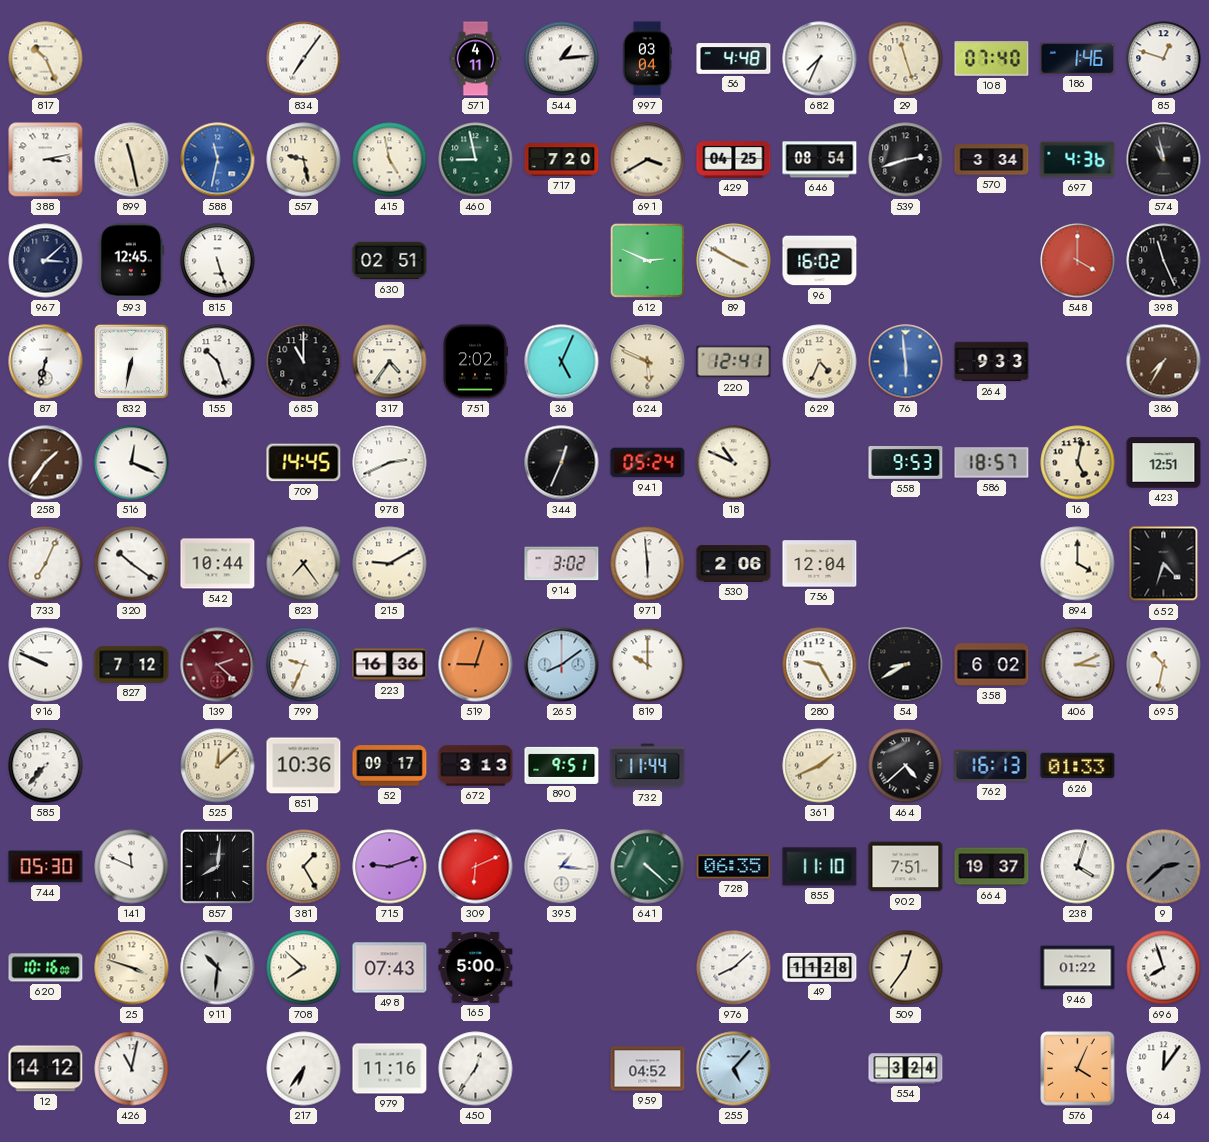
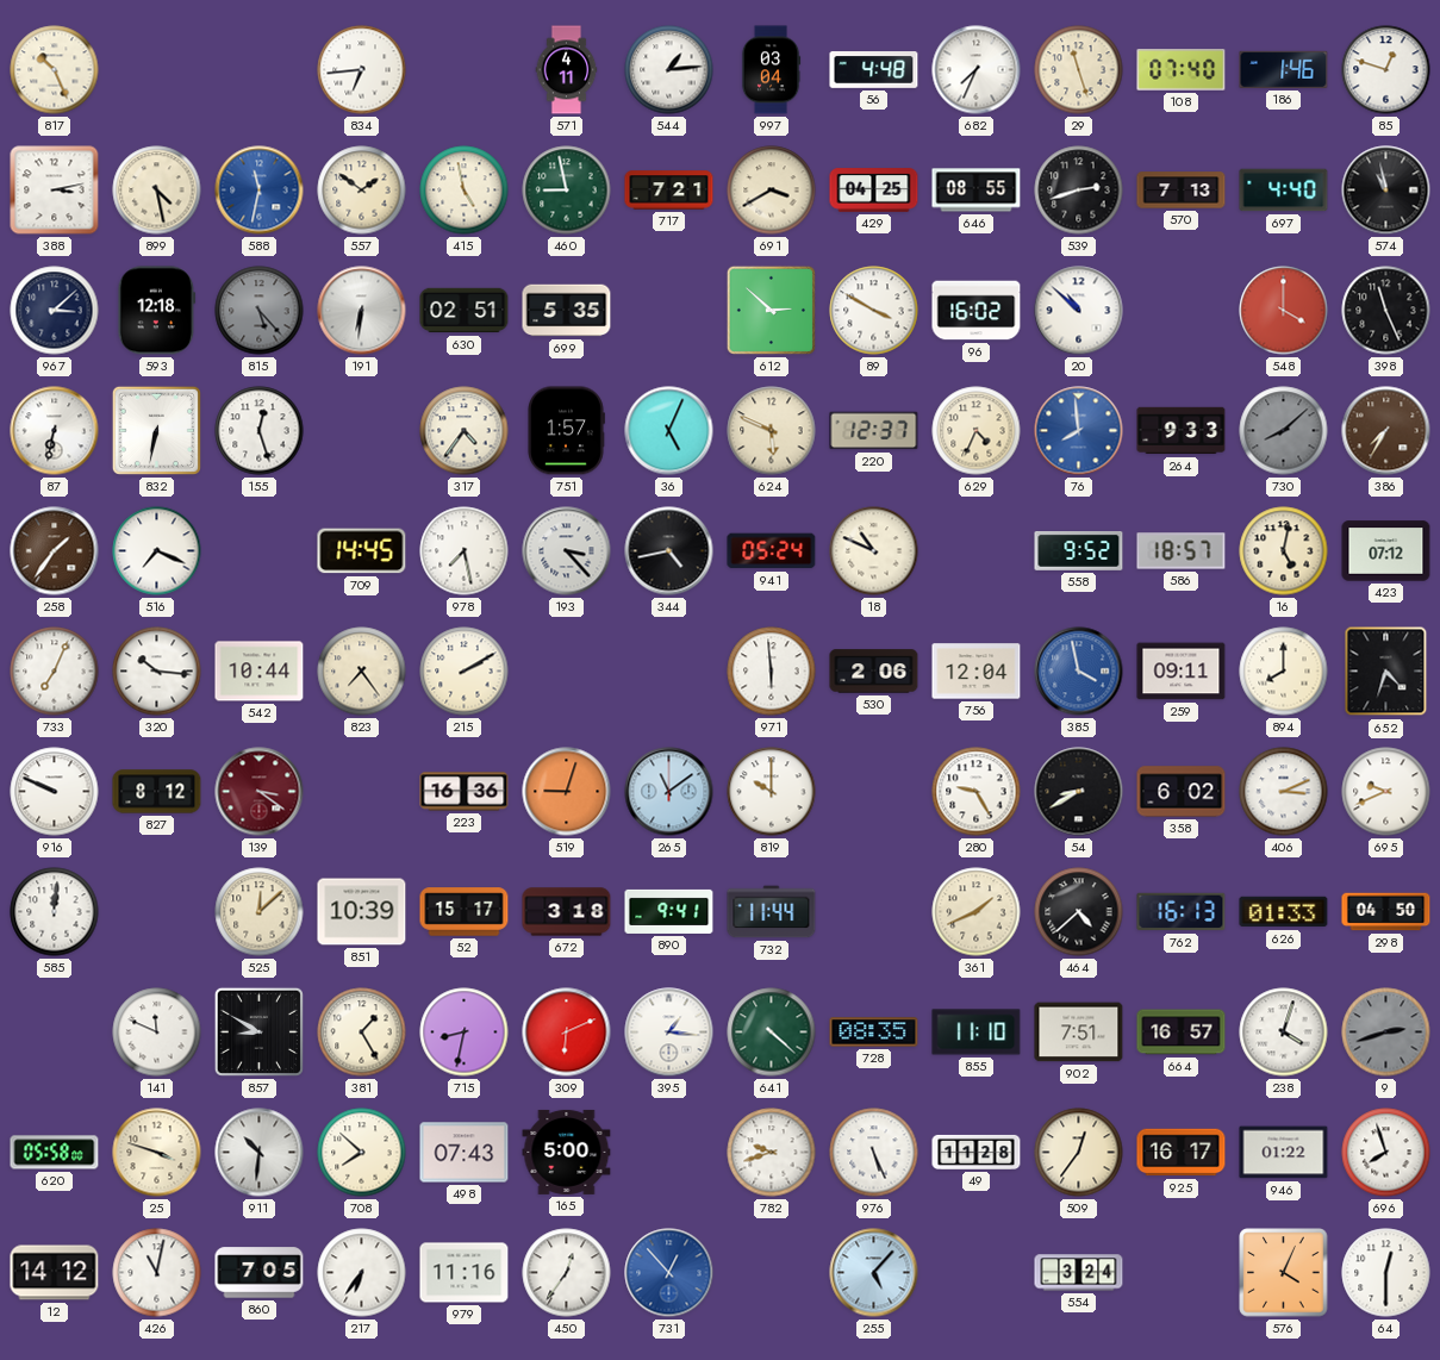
834: 7:06 -> 6:44 (362, 70)
899: 11:28 -> 4:28 (157, 191)
557: 9:28 -> 1:51 (362, 191)
717: 7:20 -> 7:21 (669, 191)
646: 08:54 -> 08:55 (977, 191)
570: 3:34 -> 7:13 (1182, 191)
697: 4:36 -> 4:40 (1284, 191)
593: 12:45 -> 12:18 (157, 311)
815: 5:27 -> 5:23 (260, 311)
815 dial: white -> grey (260, 311)
191: none -> 6:31 (362, 311)
699: none -> 5:35 (567, 311)
612: 2:49 -> 2:52 (771, 310)
20: none -> 10:52 (1079, 311)
155: 10:27 -> 12:27 (260, 431)
685: 11:00 -> none (304, 362)
751: 2:02 -> 1:57 (566, 431)
220: 12:41 -> 12:37 (874, 431)
76: 5:59 -> 7:59 (1079, 431)
730: none -> 8:08 (1284, 431)
516: 12:19 -> 7:19 (157, 551)
978: 2:41 -> 7:28 (465, 551)
193: none -> 3:23 (567, 551)
344: 12:34 -> 4:43 (669, 551)
558: 9:53 -> 9:52 (1079, 551)
423: 12:51 -> 07:12 (1386, 551)
320: 10:21 -> 10:16 (157, 672)
215: 9:10 -> 2:10 (465, 672)
914: 3:02 -> none (562, 564)
385: none -> 3:58 (1079, 672)
259: none -> 09:11 (1182, 672)
894: 4:00 -> 8:00 (1284, 672)
827: 7:12 -> 8:12 (157, 792)
139: 2:22 -> 3:21 (260, 792)
799: 9:34 -> none (304, 665)
265: 8:09 -> 11:09 (669, 792)
695: 10:32 -> 9:41 (1386, 792)
585: 7:37 -> 12:01 (55, 912)
851: 10:36 -> 10:39 (362, 912)
52: 09:17 -> 15:17 (465, 912)
672: 3:13 -> 3:18 (567, 912)
890: 9:51 -> 9:41 (669, 911)
298: none -> 04:50 (1386, 912)
744: 05:30 -> none (46, 867)
857: 8:01 -> 8:50 (258, 1031)
715: 9:12 -> 8:32 (465, 1033)
728: 06:35 -> 08:35 (874, 1033)
664: 19:37 -> 16:57 (1182, 1033)
9: 2:38 -> 2:42 (1386, 1033)
620: 10:16 -> 05:58 (55, 1153)
782: none -> 9:42 (772, 1153)
976: 8:08 -> 5:26 (874, 1153)
925: none -> 16:17 (1182, 1153)
860: none -> 7:05 (260, 1273)
731: none -> 12:53 (669, 1273)
959: 04:52 -> none (648, 1069)
64: 12:06 -> 12:30 (1386, 1273)
